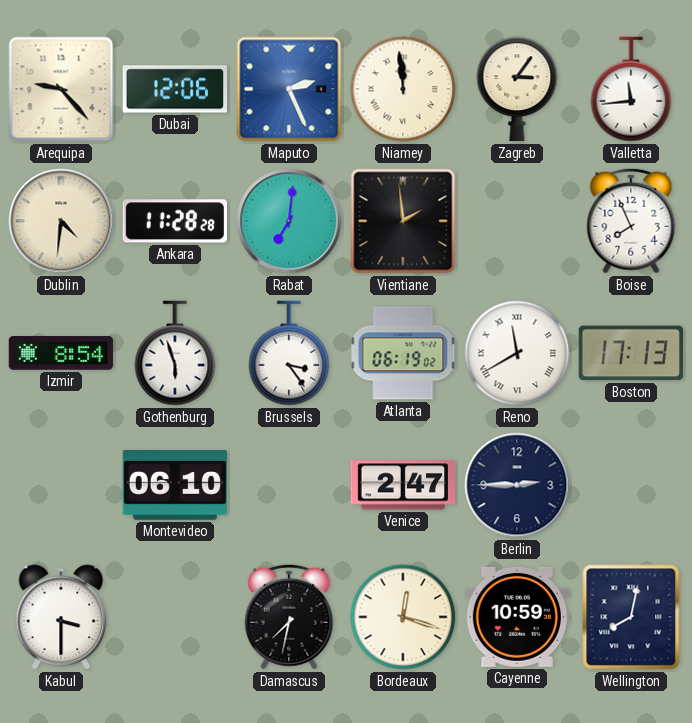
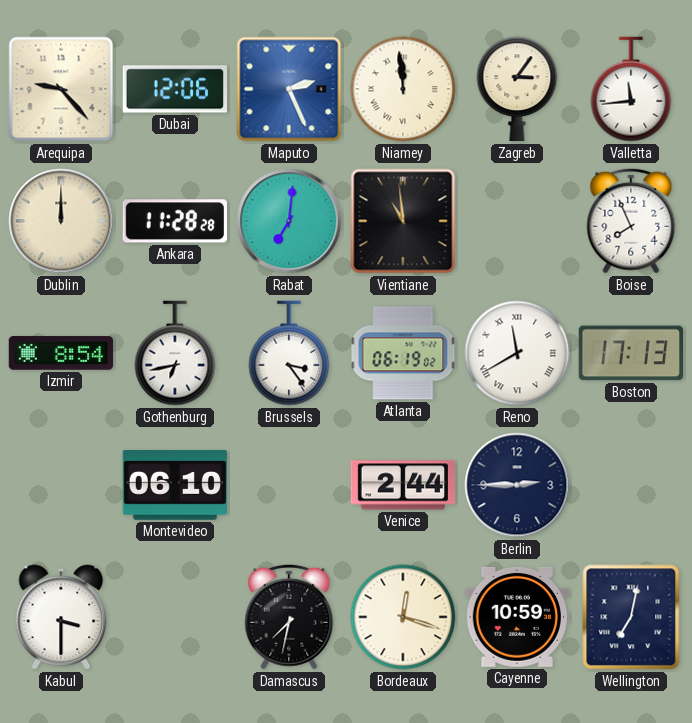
Dublin: 4:31 -> 12:00 (61, 221)
Vientiane: 1:59 -> 10:59 (403, 221)
Gothenburg: 5:57 -> 6:43 (175, 353)
Venice: 2:47 -> 2:44 (403, 485)
Wellington: 8:02 -> 7:02 (631, 617)
